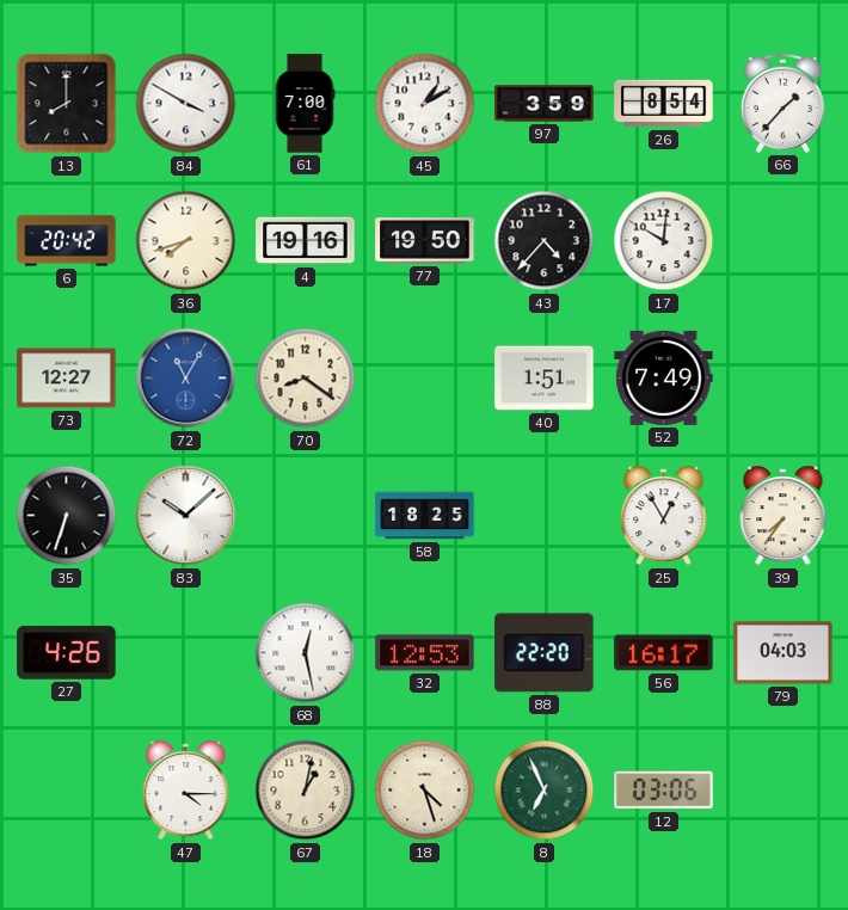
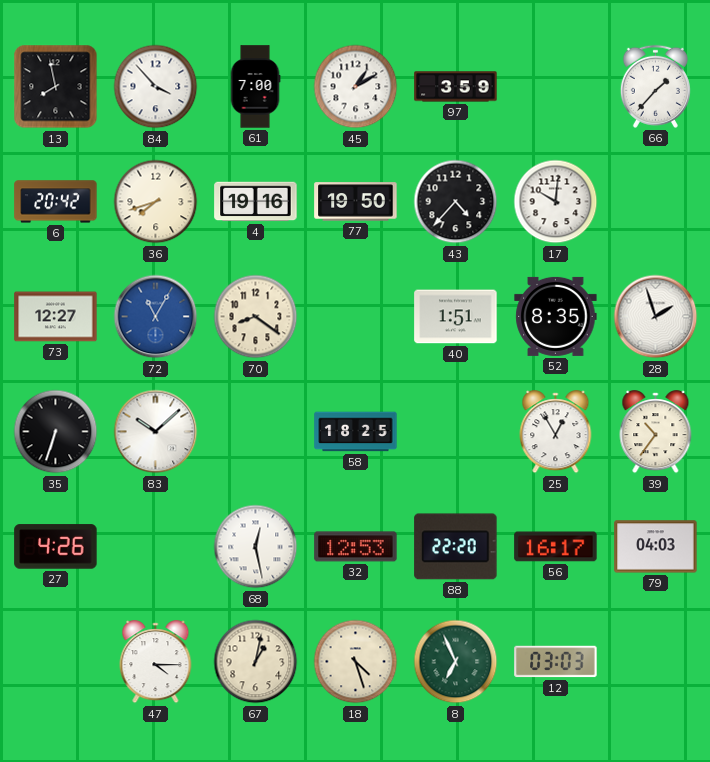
13: 8:00 -> 7:58 (56, 87)
84: 3:50 -> 3:53 (156, 87)
26: 8:54 -> none (664, 104)
52: 7:49 -> 8:35 (556, 316)
28: none -> 1:57 (656, 317)
39: 7:36 -> 10:36 (656, 432)
12: 03:06 -> 03:03 (556, 662)
